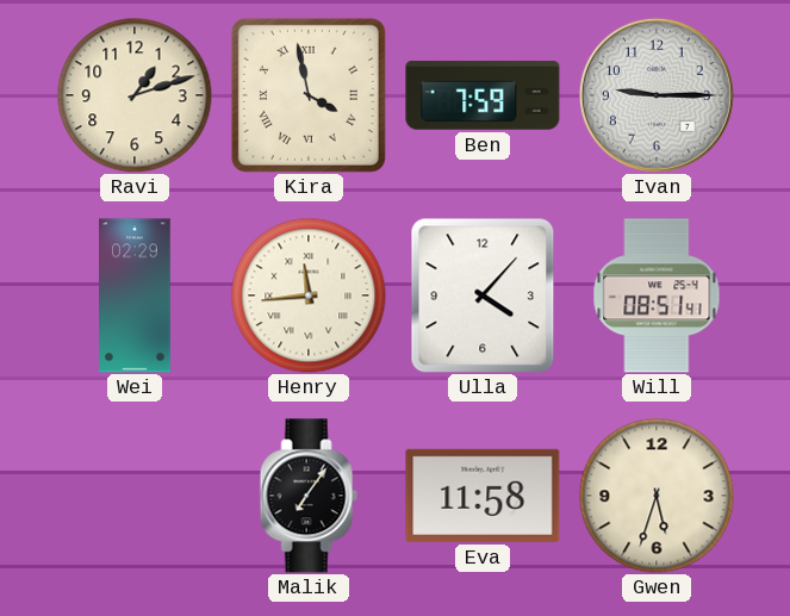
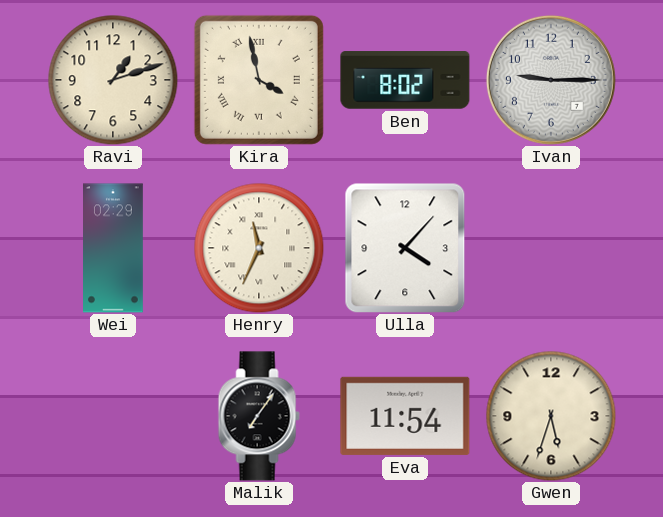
Ben: 7:59 -> 8:02 (405, 80)
Henry: 11:44 -> 11:34 (259, 248)
Will: 08:51 -> none (657, 295)
Eva: 11:58 -> 11:54 (405, 416)
